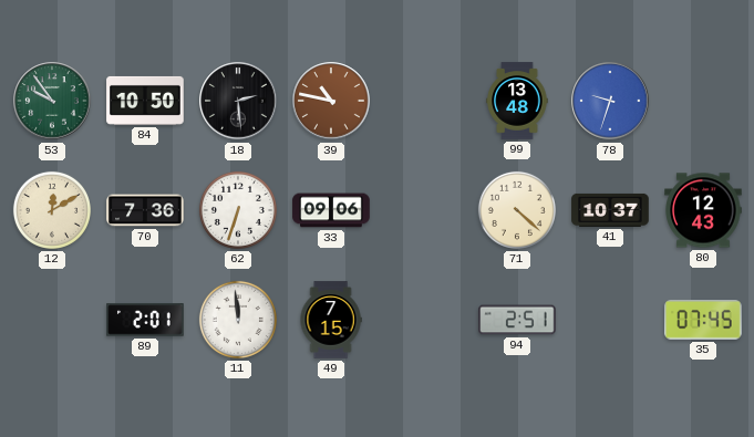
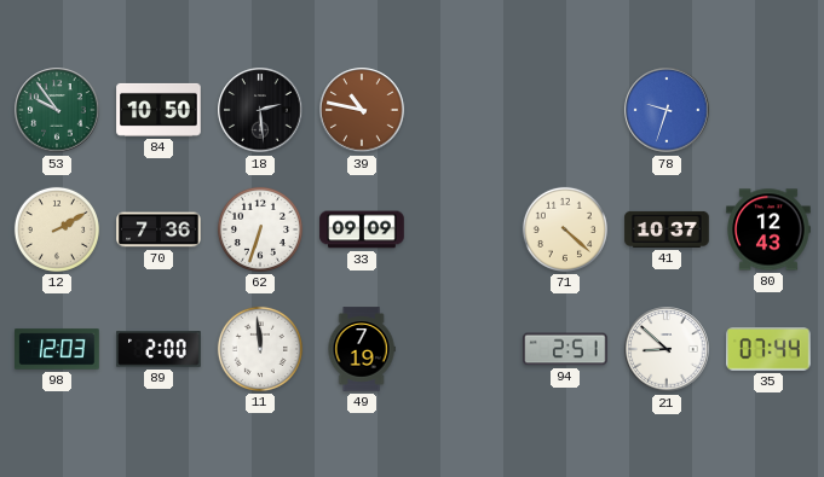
99: 13:48 -> none (517, 101)
12: 12:10 -> 2:10 (57, 229)
33: 09:06 -> 09:09 (362, 229)
98: none -> 12:03 (57, 349)
89: 2:01 -> 2:00 (159, 349)
49: 7:15 -> 7:19 (362, 349)
21: none -> 8:52 (667, 349)
35: 07:45 -> 07:44 (768, 350)
